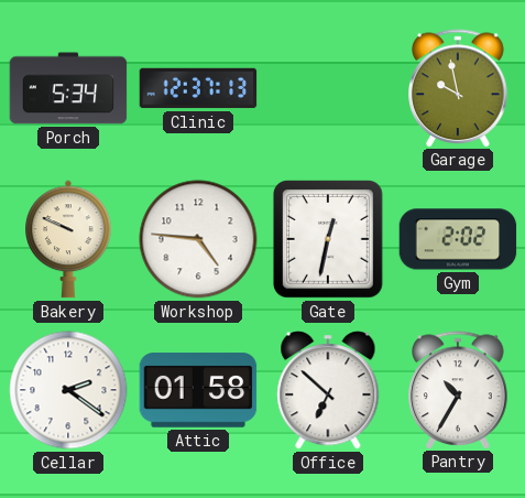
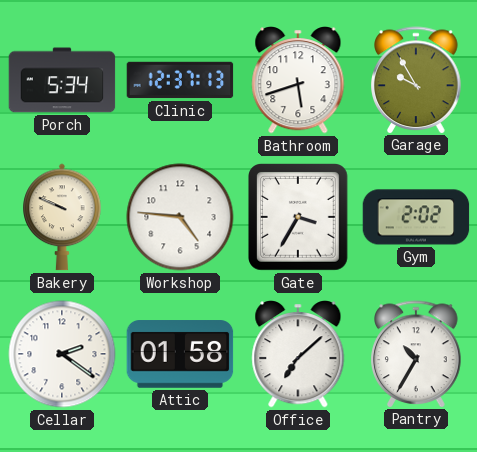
Bathroom: none -> 5:42 (298, 80)
Garage: 9:58 -> 9:55 (416, 80)
Gate: 12:32 -> 3:35 (299, 218)
Office: 6:52 -> 7:08 (298, 354)
